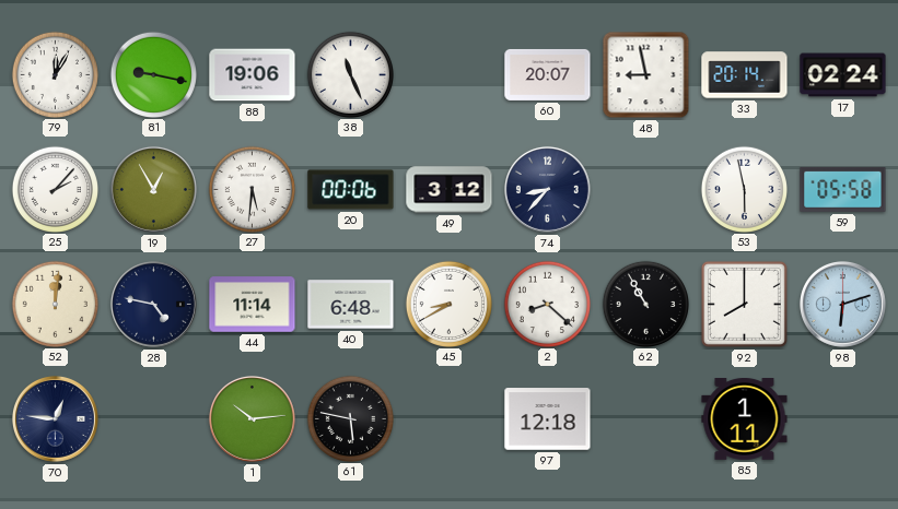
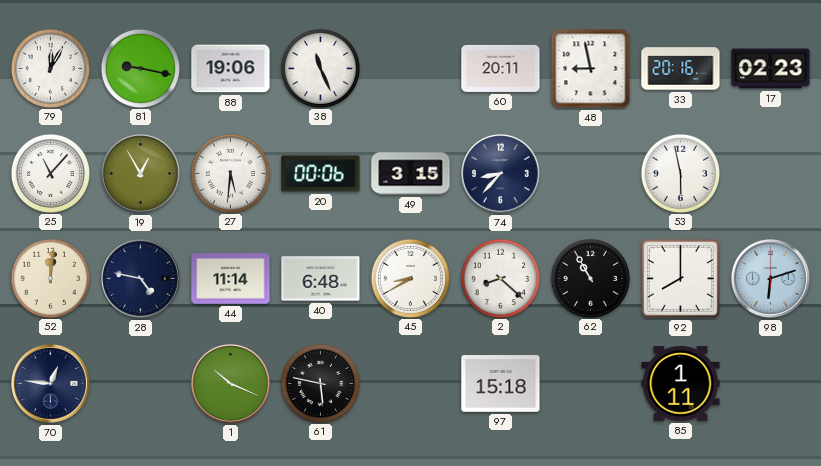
60: 20:07 -> 20:11 (501, 68)
33: 20:14 -> 20:16 (681, 69)
17: 02:24 -> 02:23 (771, 69)
25: 2:07 -> 11:07 (50, 173)
49: 3:12 -> 3:15 (411, 174)
59: 05:58 -> none (843, 189)
1: 10:14 -> 10:19 (230, 383)
97: 12:18 -> 15:18 (501, 384)
